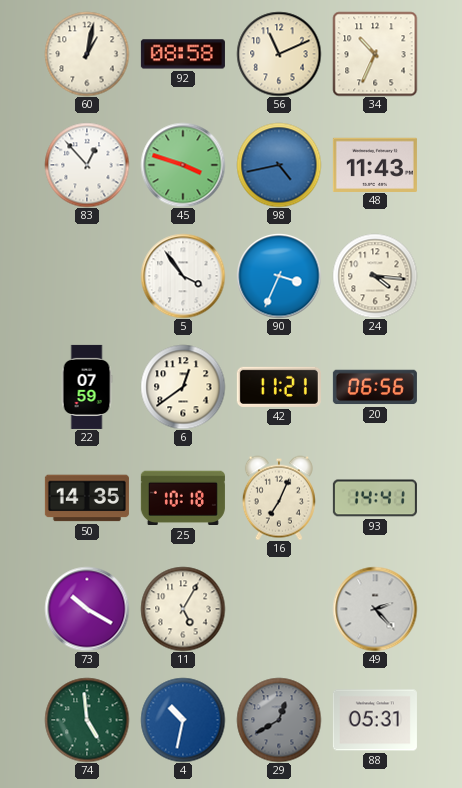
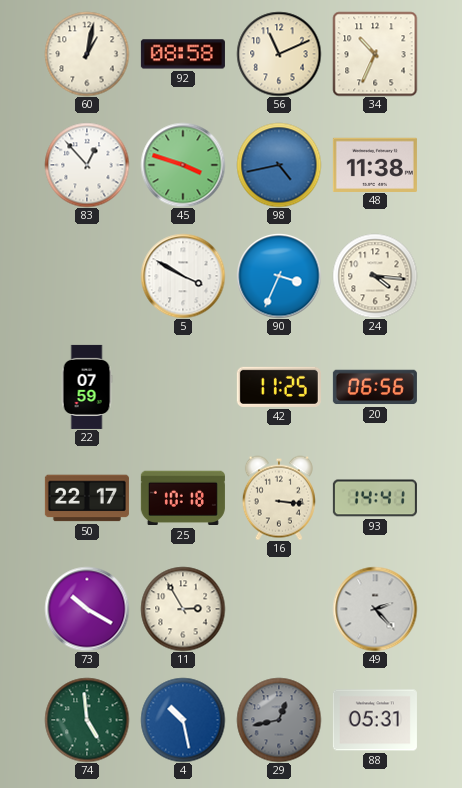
48: 11:43 -> 11:38 (375, 164)
5: 3:54 -> 3:50 (183, 276)
6: 12:39 -> none (183, 387)
42: 11:21 -> 11:25 (279, 387)
50: 14:35 -> 22:17 (87, 498)
16: 7:04 -> 3:16 (279, 498)
11: 5:05 -> 2:55 (183, 609)
4: 10:32 -> 10:28 (183, 720)
29: 12:40 -> 12:43 (279, 720)
